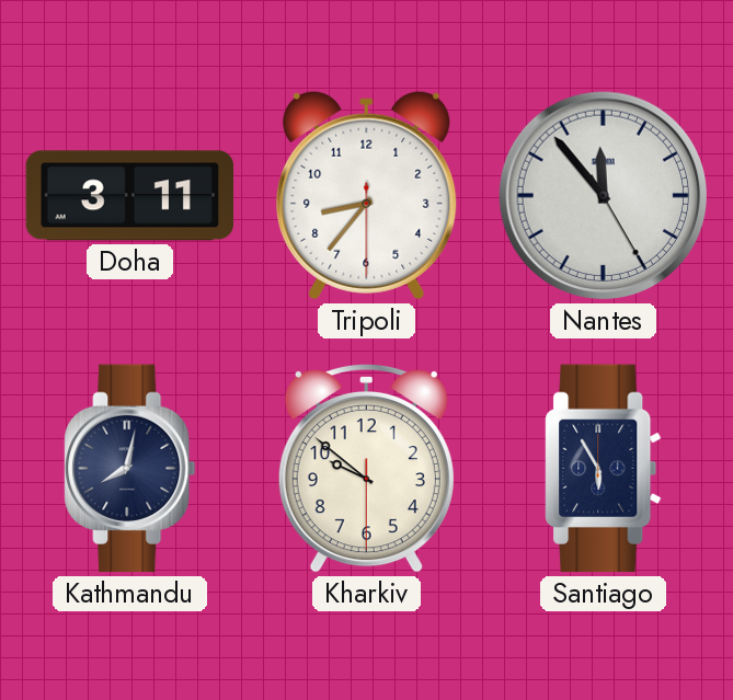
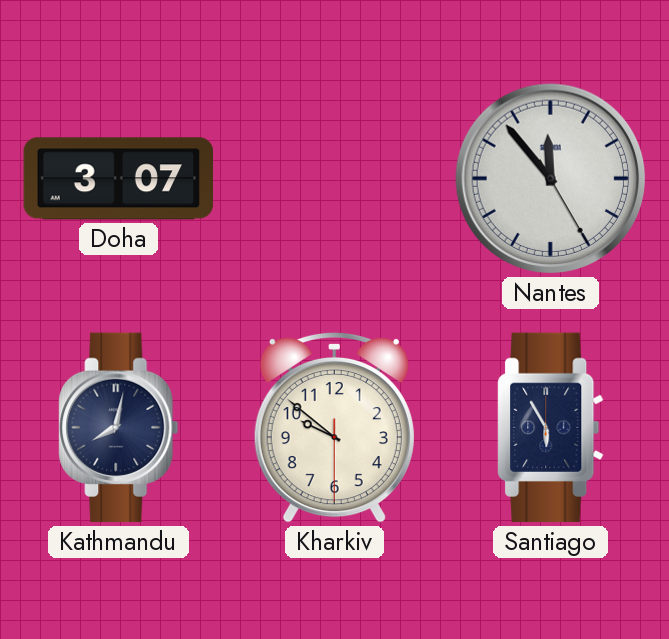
Doha: 3:11 -> 3:07 (119, 179)
Tripoli: 8:36 -> none (367, 195)
